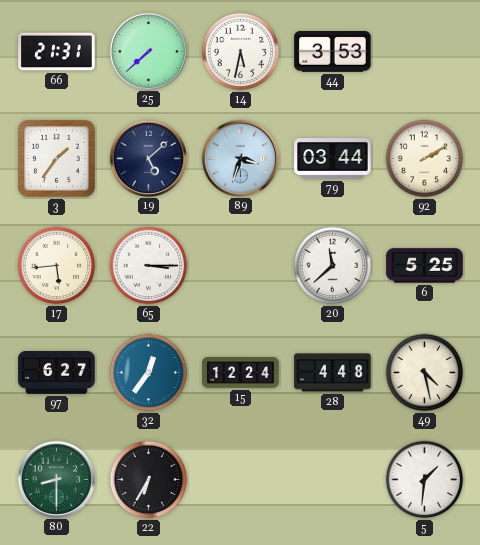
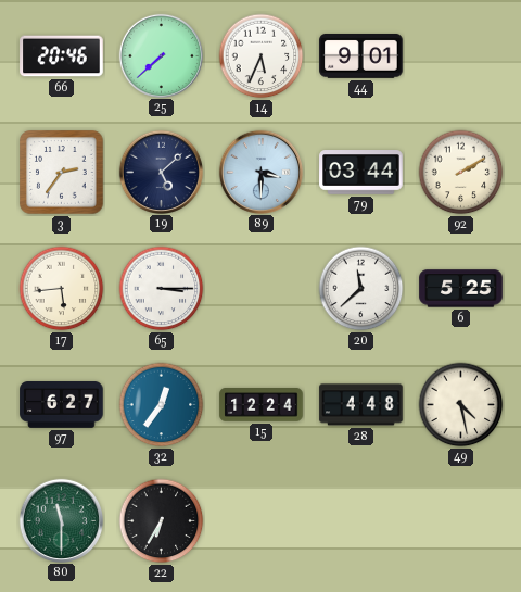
66: 21:31 -> 20:46 (62, 56)
14: 5:32 -> 5:34 (262, 56)
44: 3:53 -> 9:01 (361, 56)
3: 1:36 -> 2:36 (62, 173)
89: 3:33 -> 3:30 (260, 172)
80: 8:30 -> 11:30 (61, 520)
5: 1:31 -> none (425, 480)
